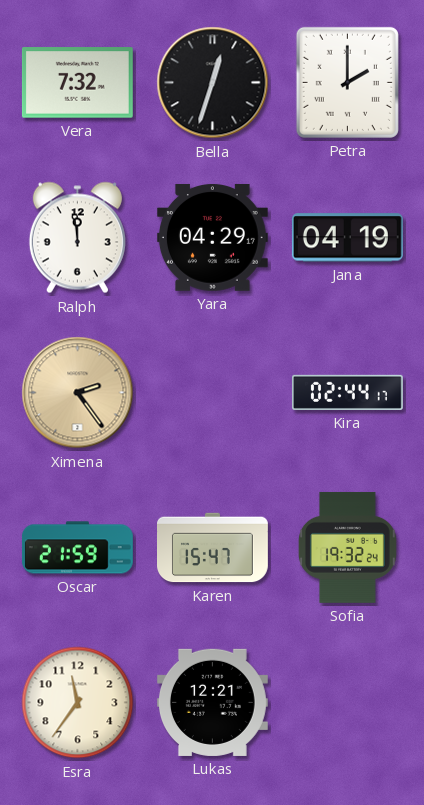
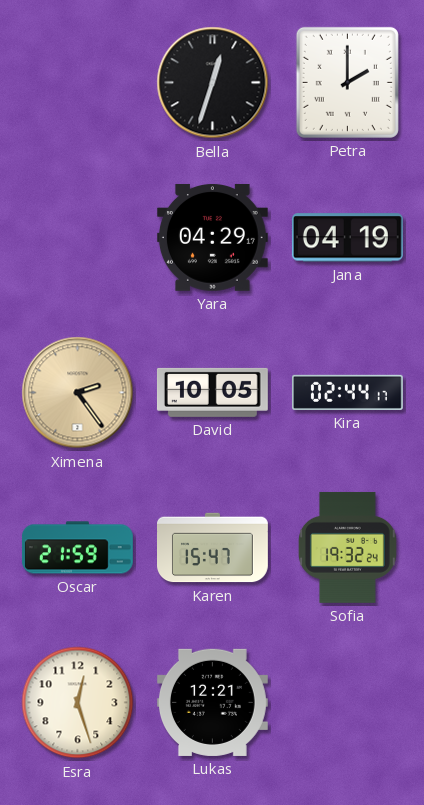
Vera: 7:32 -> none (77, 83)
Ralph: 11:59 -> none (77, 238)
David: none -> 10:05 (212, 392)
Esra: 11:36 -> 12:27 (78, 703)
